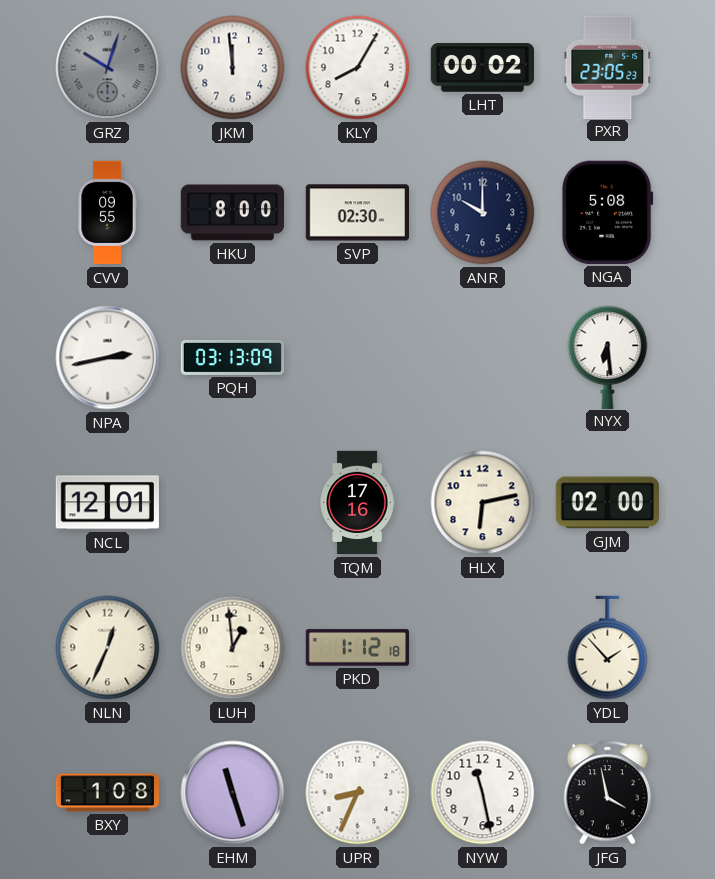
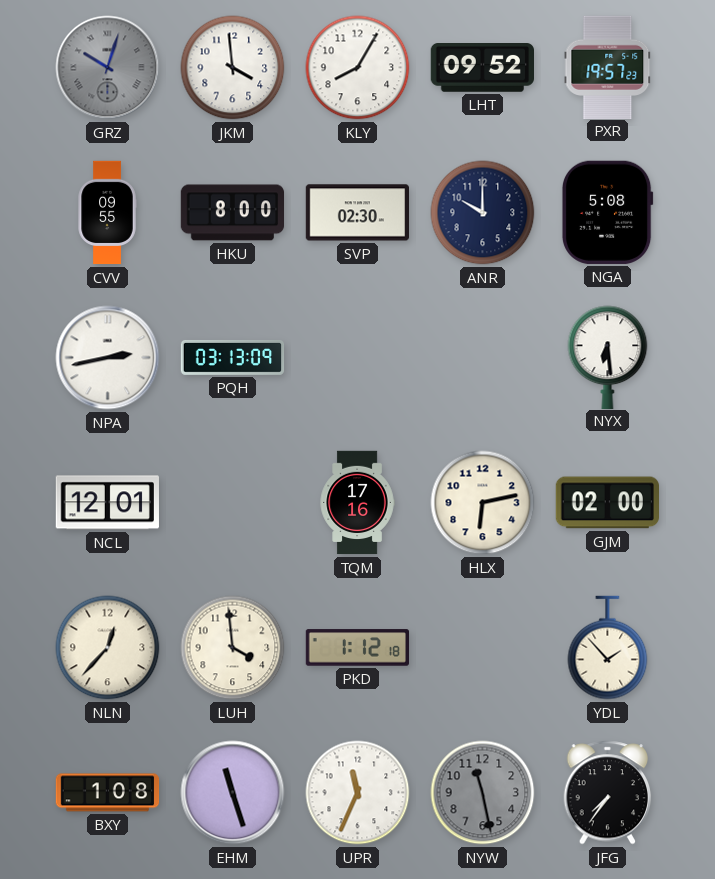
JKM: 11:59 -> 3:59 (233, 68)
LHT: 00:02 -> 09:52 (482, 68)
PXR: 23:05 -> 19:57 (608, 67)
NLN: 12:34 -> 12:37 (108, 648)
LUH: 12:59 -> 3:59 (233, 648)
UPR: 8:34 -> 11:34 (358, 793)
NYW dial: white -> grey (483, 793)
JFG: 3:58 -> 7:36 (608, 793)
